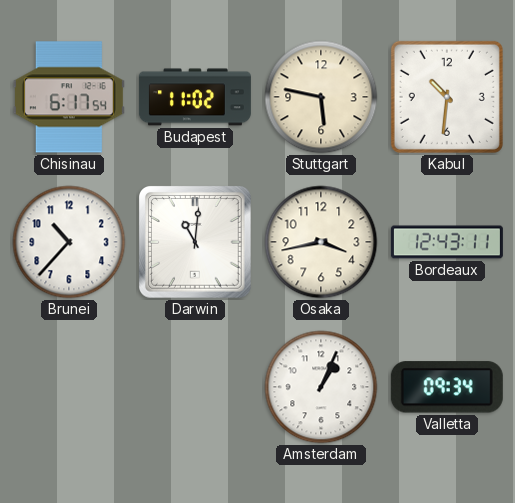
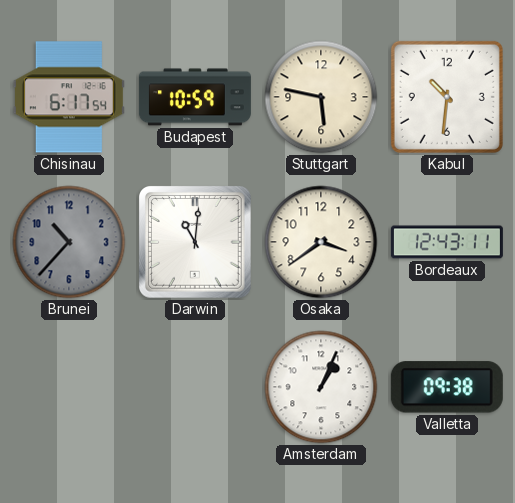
Budapest: 11:02 -> 10:59 (195, 97)
Brunei dial: white -> grey (69, 242)
Osaka: 3:43 -> 3:39 (321, 242)
Valletta: 09:34 -> 09:38 (447, 387)
